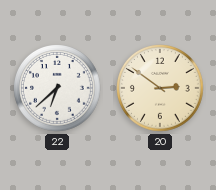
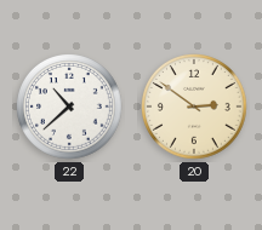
22: 6:38 -> 10:38 (70, 108)
